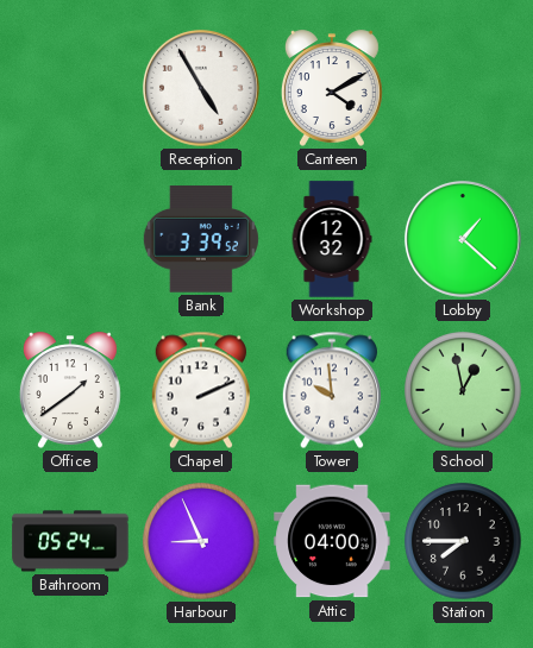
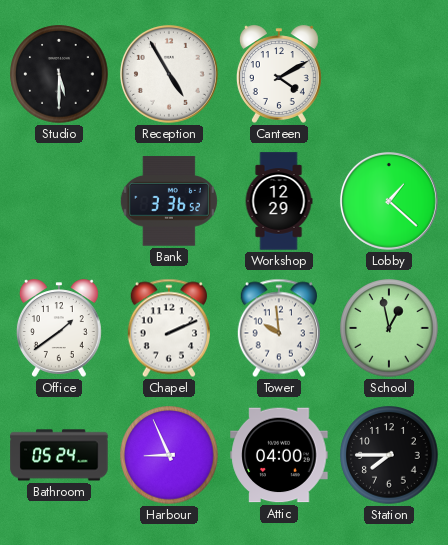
Studio: none -> 5:30 (59, 74)
Bank: 3:39 -> 3:36 (169, 201)
Workshop: 12:32 -> 12:29 (279, 201)
